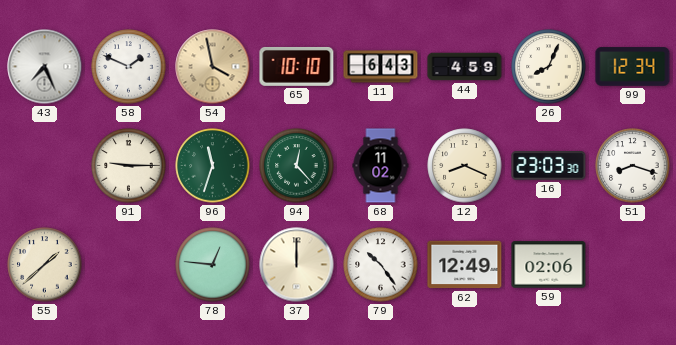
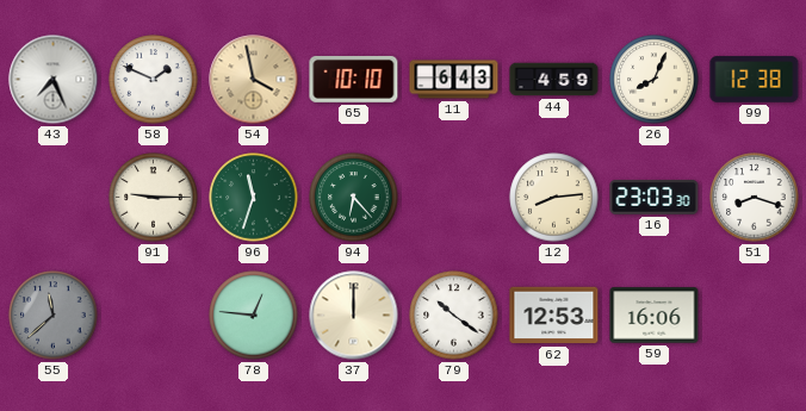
99: 12:34 -> 12:38 (755, 80)
94: 12:23 -> 6:23 (354, 198)
68: 11:02 -> none (381, 166)
12: 8:19 -> 8:14 (554, 198)
55: 1:38 -> 11:38 (54, 316)
55 dial: cream -> grey (54, 316)
79: 10:24 -> 10:21 (454, 316)
62: 12:49 -> 12:53 (554, 316)
59: 02:06 -> 16:06 (655, 316)
